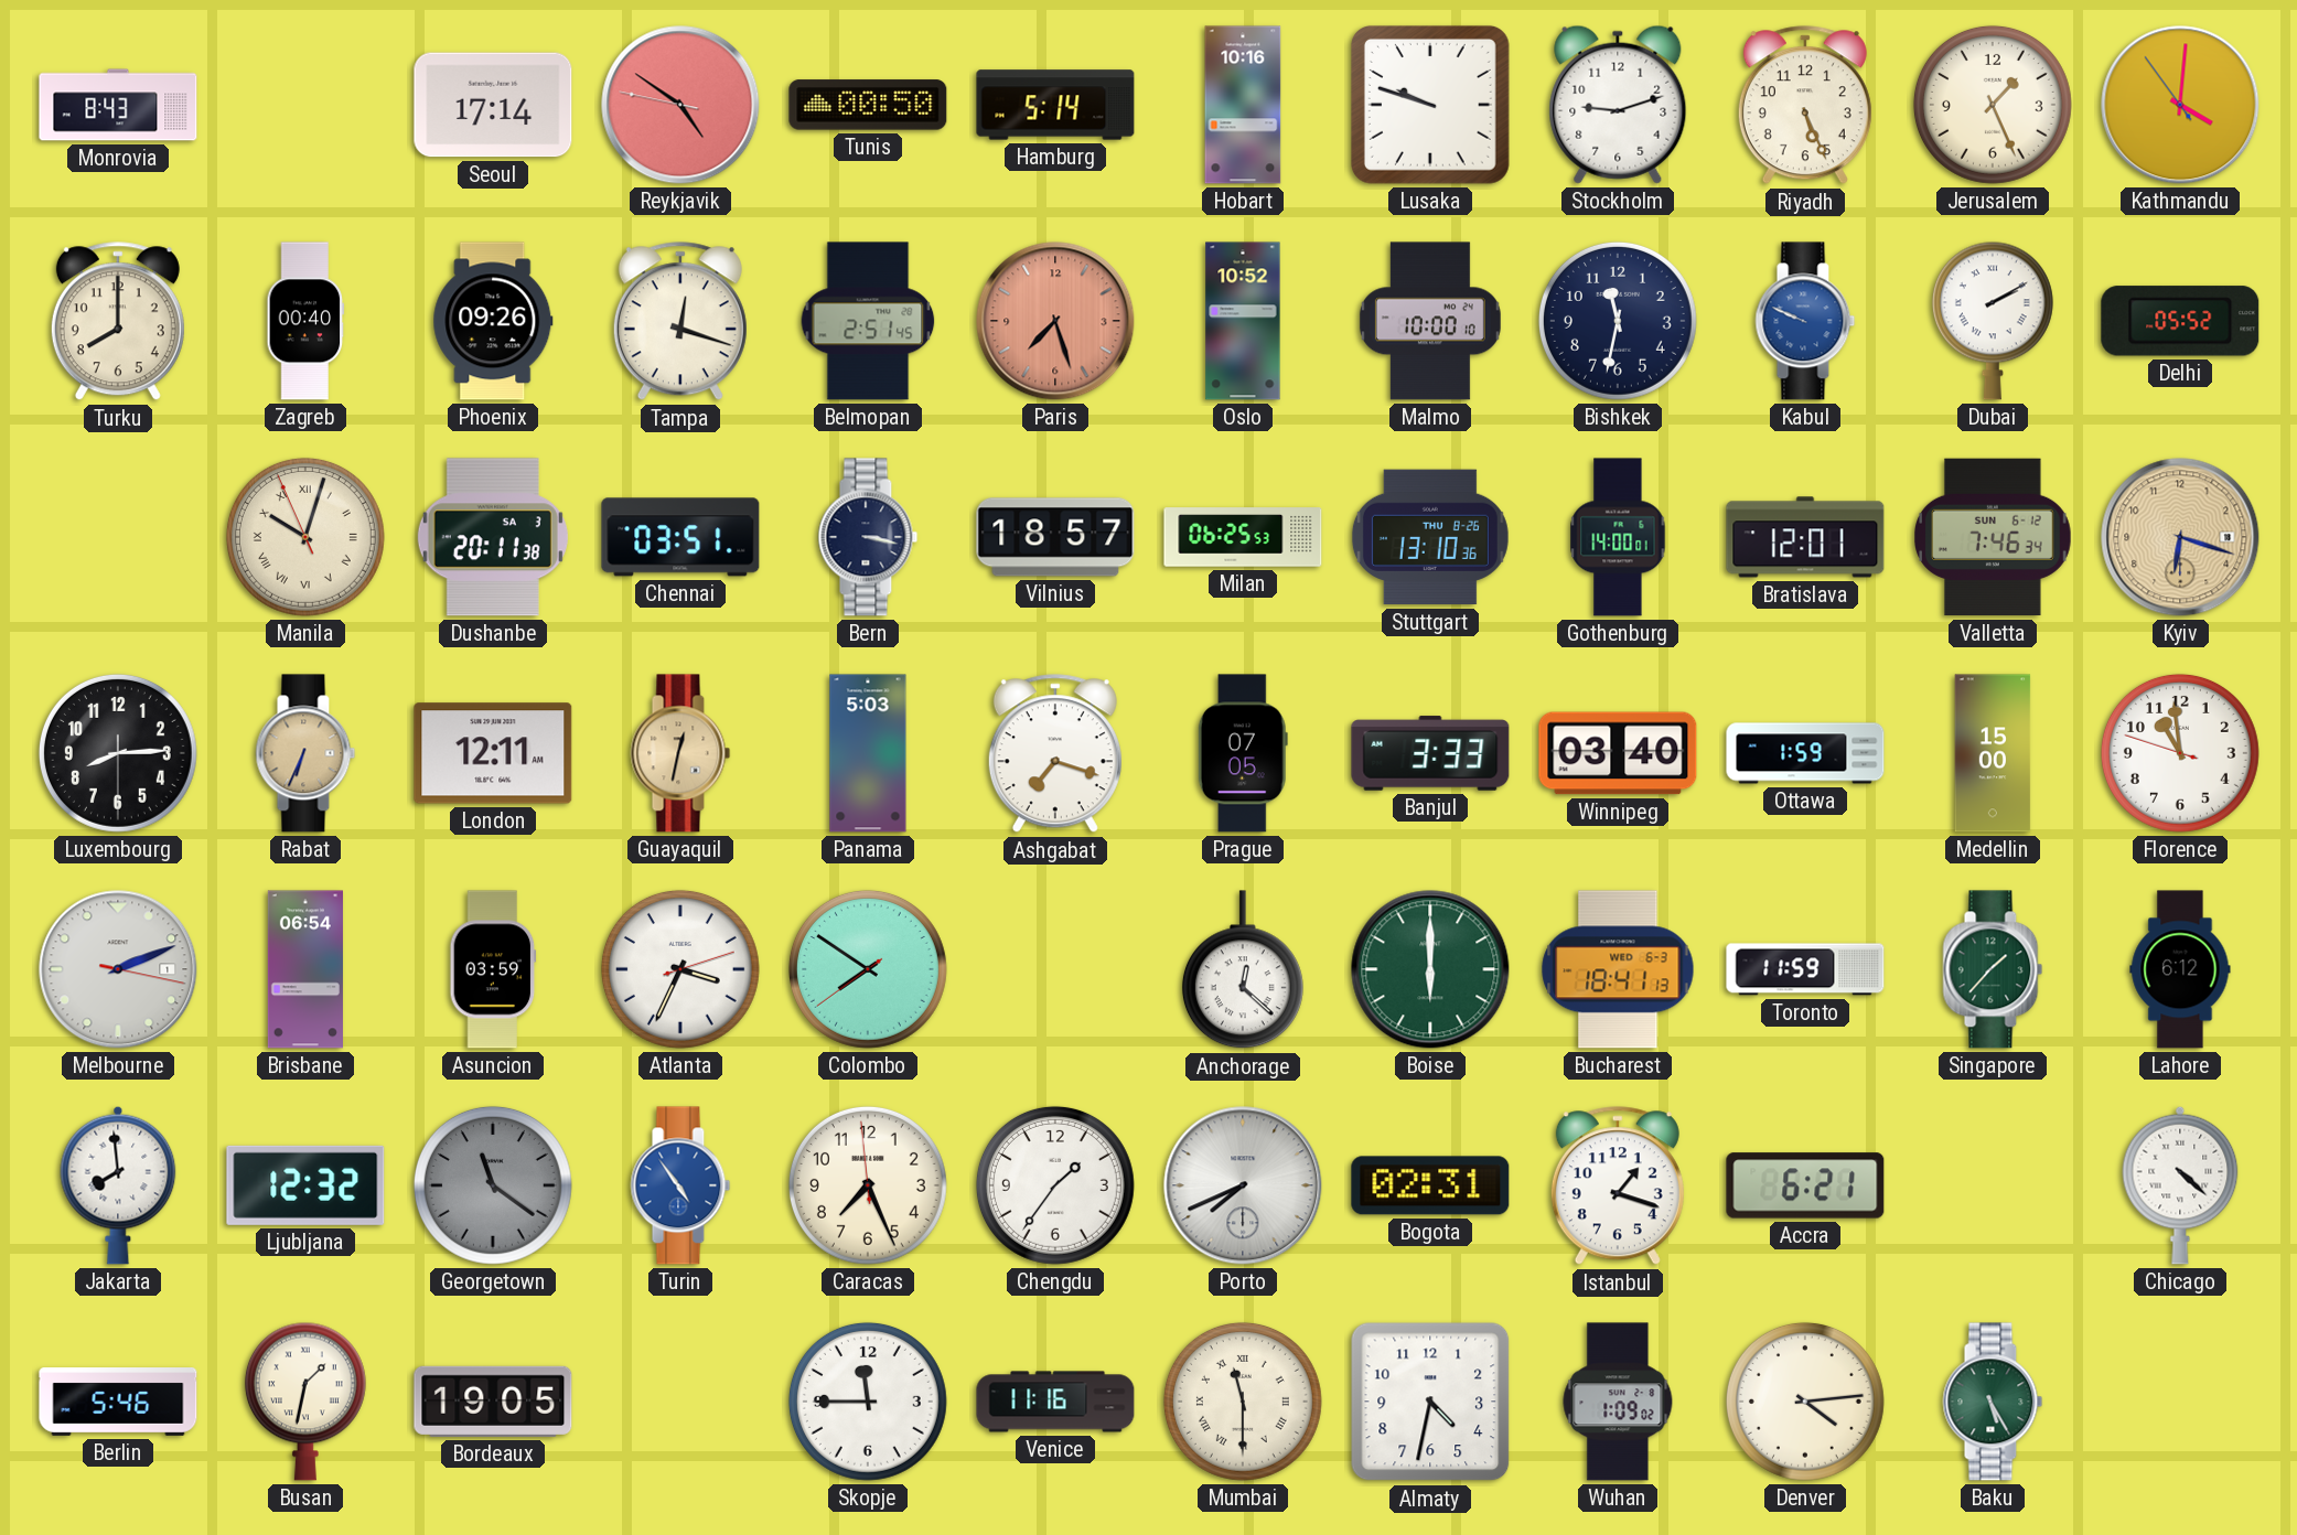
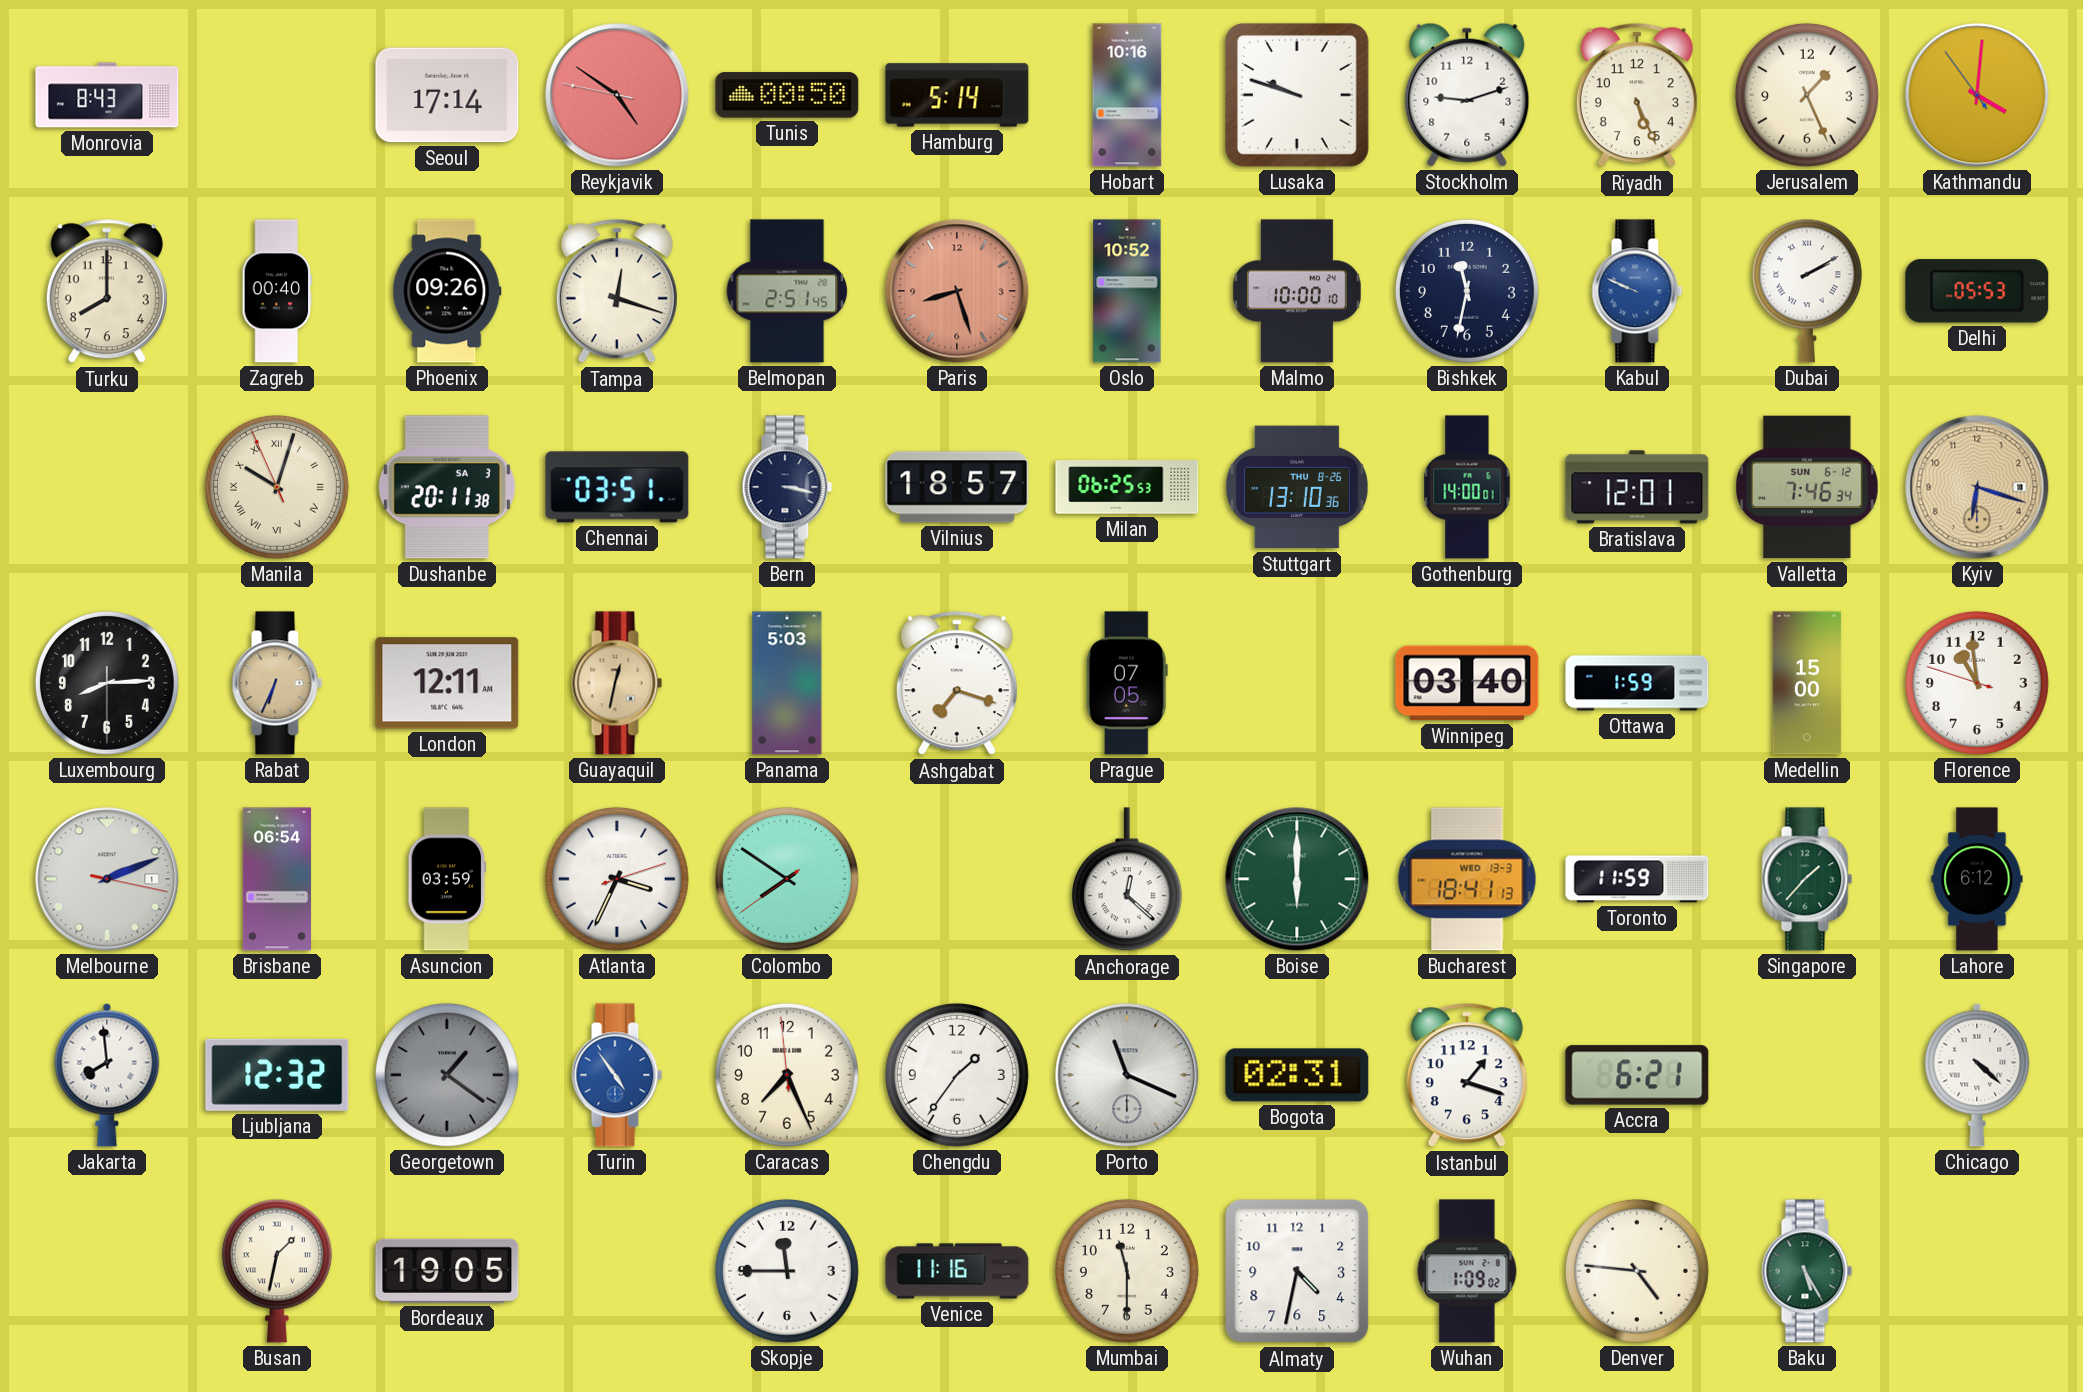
Paris: 7:27 -> 8:27 (957, 291)
Delhi: 05:52 -> 05:53 (1977, 291)
Banjul: 3:33 -> none (1430, 753)
Bucharest date: WED 6-3 -> WED 13-3 (1467, 879)
Georgetown: 11:21 -> 1:21 (447, 1075)
Porto: 7:41 -> 11:19 (1127, 1075)
Berlin: 5:46 -> none (118, 1403)
Mumbai numerals: Roman -> Arabic (1127, 1271)
Denver: 4:14 -> 4:46 (1637, 1271)
